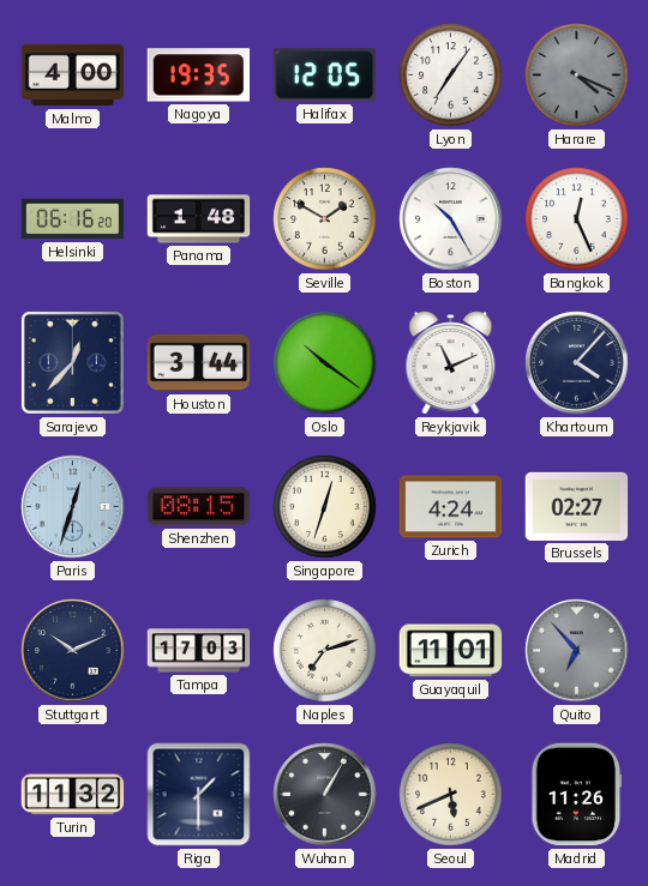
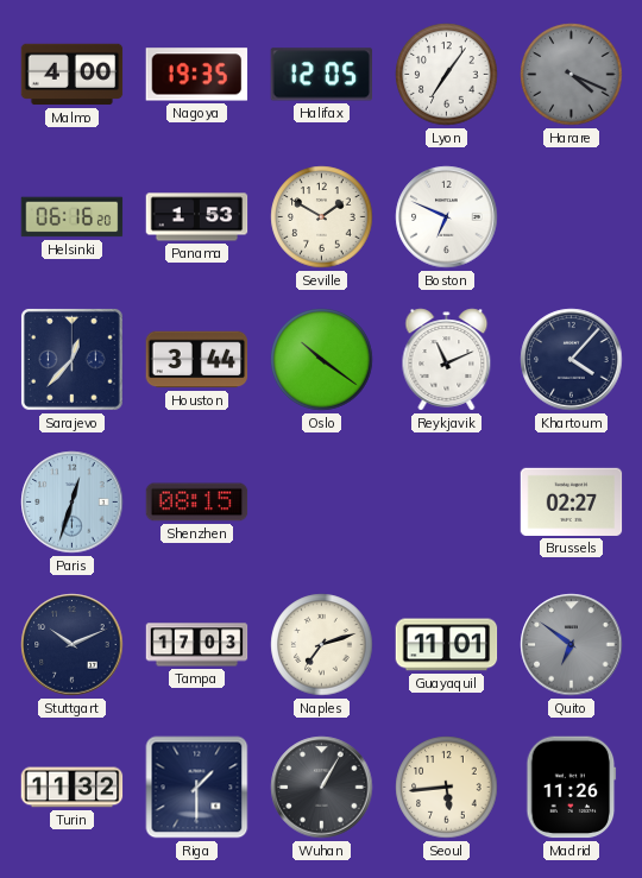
Panama: 1:48 -> 1:53 (197, 217)
Boston: 10:25 -> 6:49 (447, 217)
Bangkok: 12:26 -> none (577, 219)
Singapore: 12:33 -> none (325, 507)
Zurich: 4:24 -> none (451, 507)
Quito: 6:53 -> 6:51 (572, 645)
Seoul: 5:41 -> 5:44 (447, 788)
